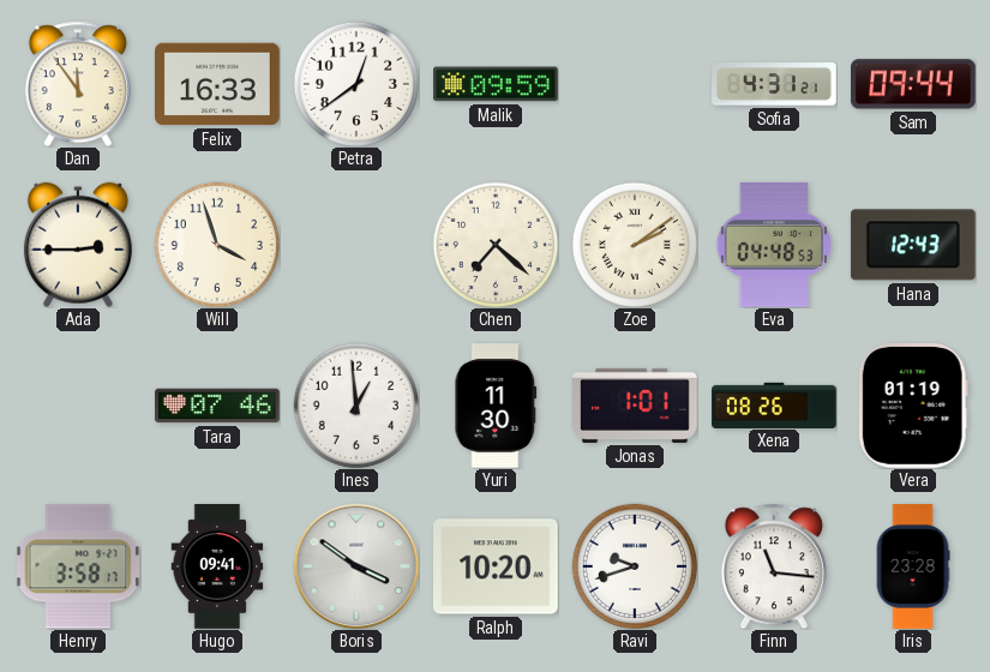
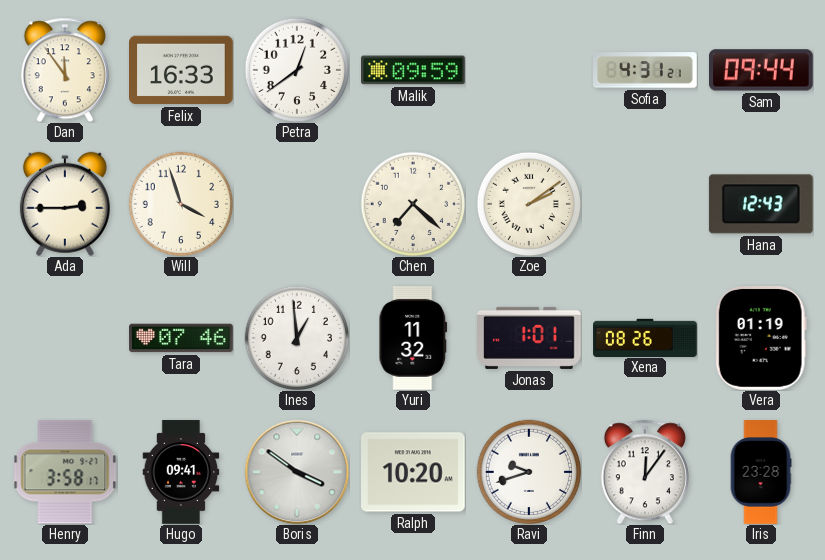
Eva: 04:48 -> none (773, 245)
Yuri: 11:30 -> 11:32 (413, 339)
Finn: 11:16 -> 12:06 (645, 472)
